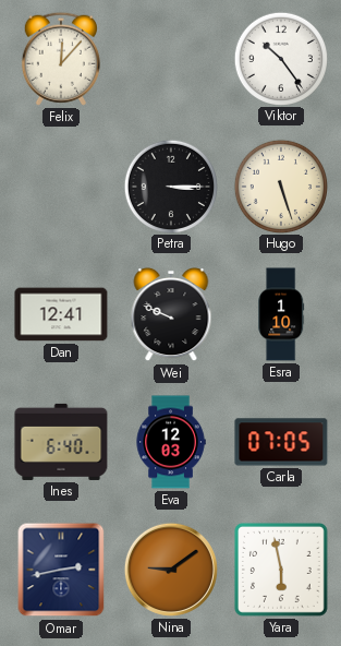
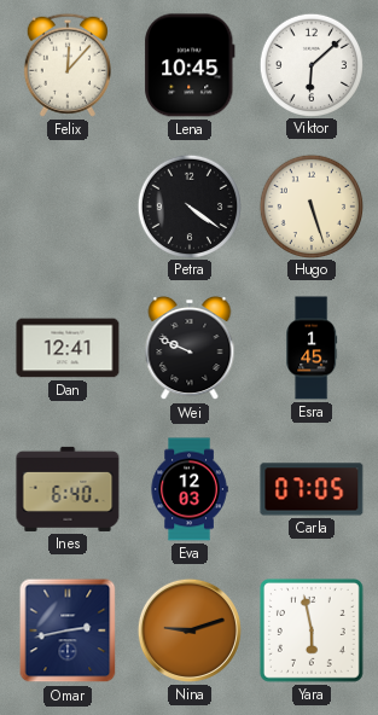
Lena: none -> 10:45 (190, 65)
Viktor: 10:24 -> 6:08 (310, 64)
Petra: 3:15 -> 4:21 (188, 205)
Esra: 1:10 -> 1:45 (312, 348)
Nina: 9:09 -> 9:12 (190, 630)
